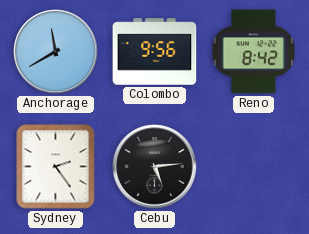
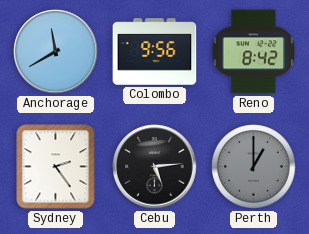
Perth: none -> 1:00 (254, 167)
